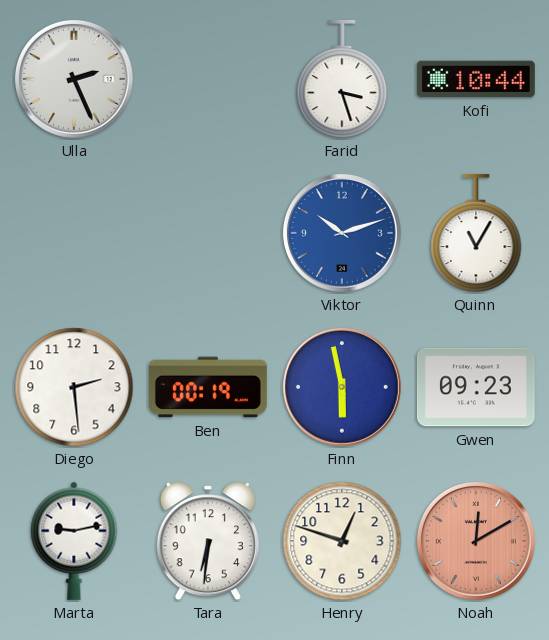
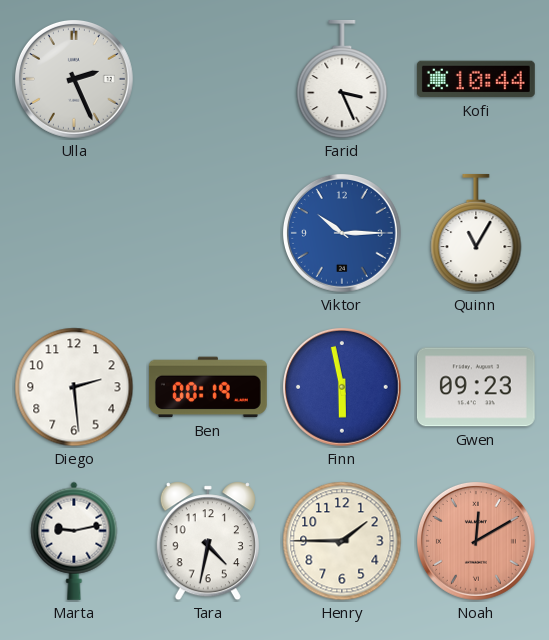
Farid: 3:27 -> 3:26 (342, 79)
Viktor: 10:12 -> 10:15 (342, 233)
Tara: 6:31 -> 4:32 (208, 541)
Henry: 12:48 -> 1:45 (342, 541)
